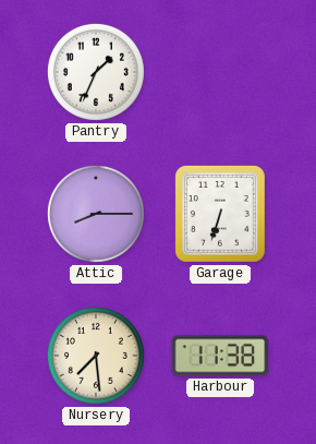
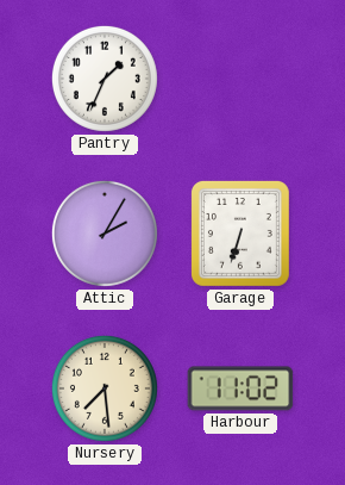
Attic: 8:15 -> 2:05 (105, 234)
Harbour: 11:38 -> 11:02 (240, 388)
